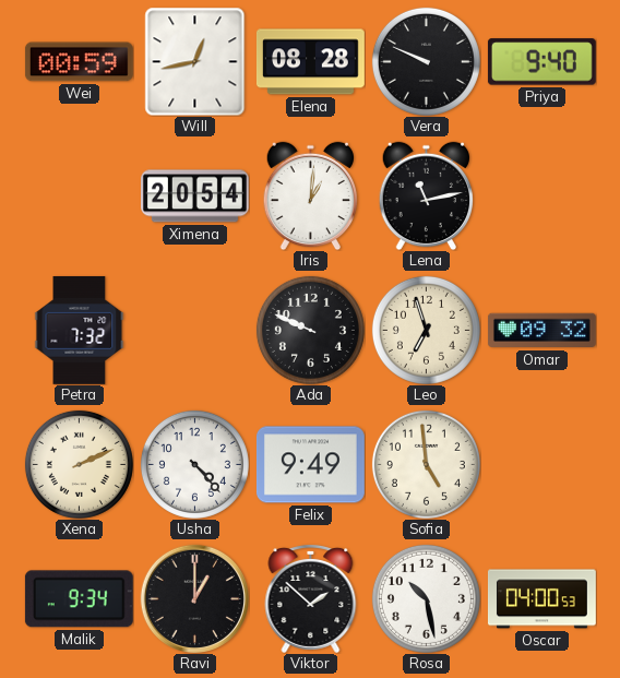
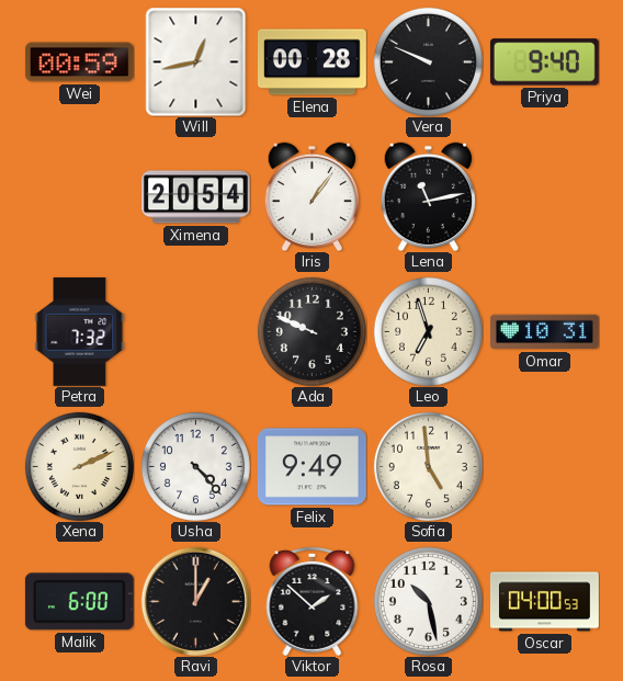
Elena: 08:28 -> 00:28 (311, 63)
Iris: 1:01 -> 1:06 (313, 196)
Omar: 09:32 -> 10:31 (544, 332)
Malik: 9:34 -> 6:00 (79, 602)
